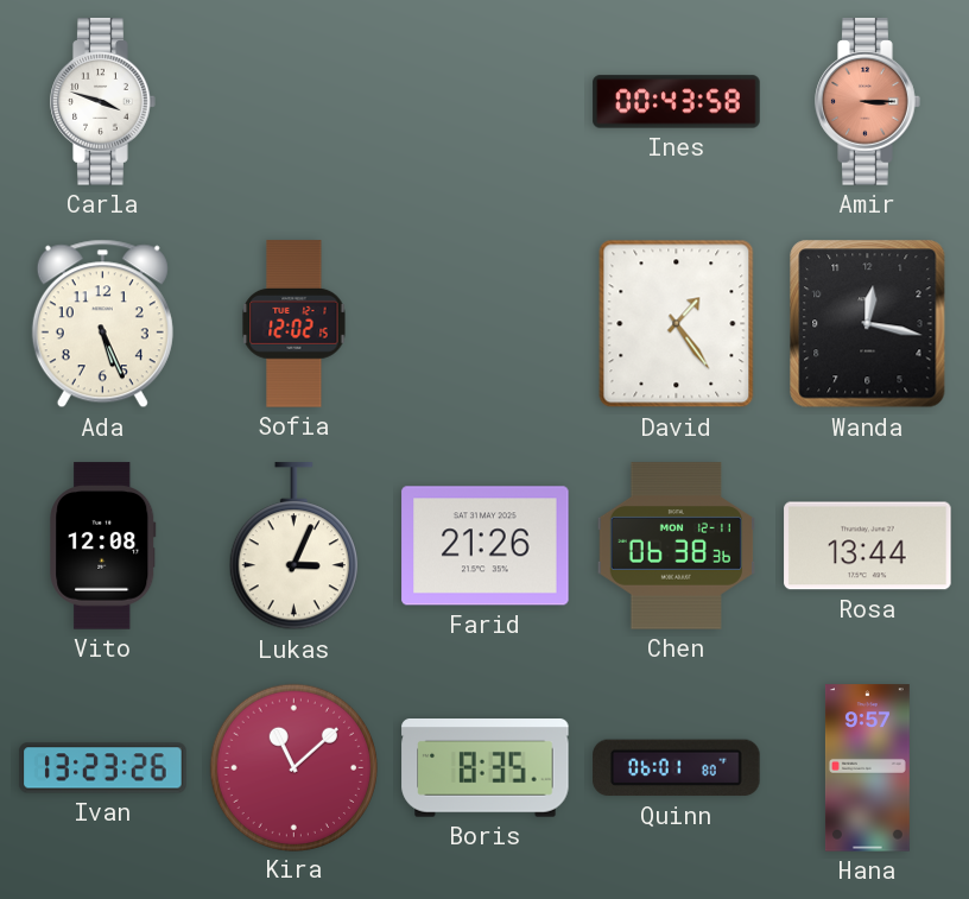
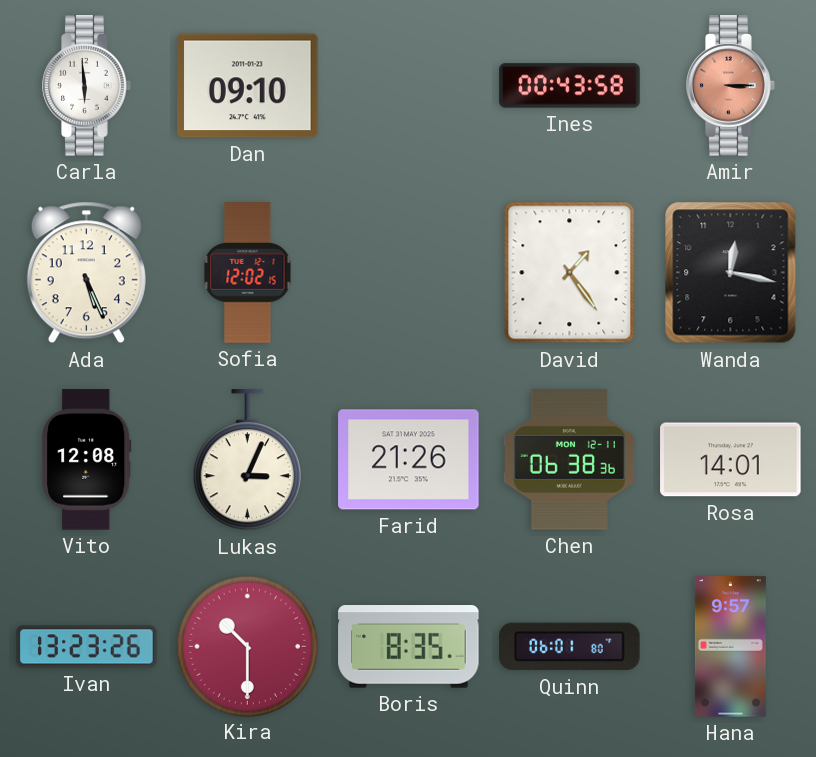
Carla: 3:48 -> 5:59 (87, 86)
Dan: none -> 09:10 (248, 86)
Rosa: 13:44 -> 14:01 (731, 460)
Kira: 11:08 -> 10:30 (247, 646)
